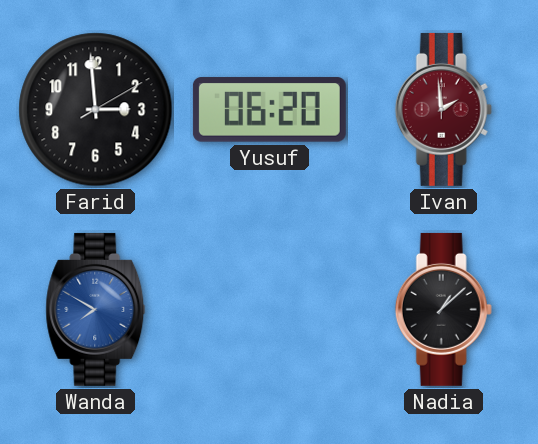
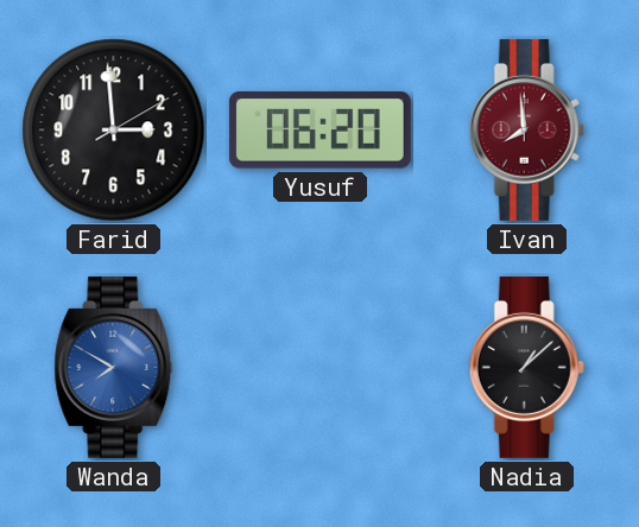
Ivan: 1:59 -> 7:59 (526, 129)
